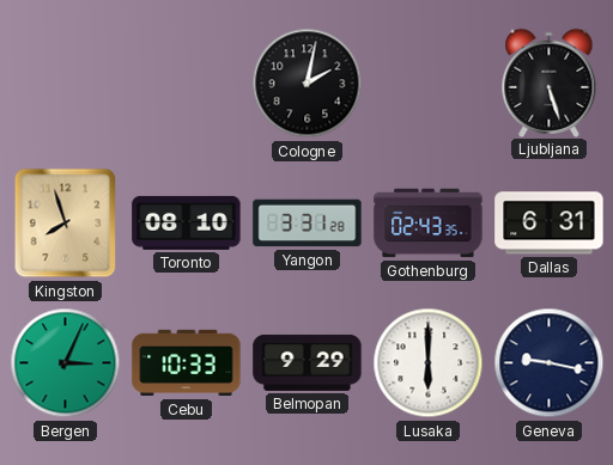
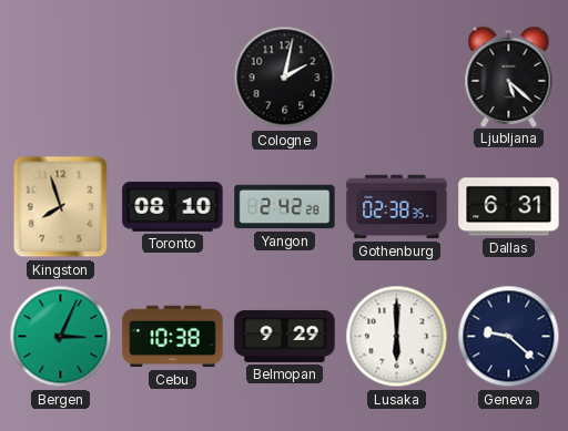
Ljubljana: 5:27 -> 5:22 (509, 76)
Yangon: 3:31 -> 2:42 (285, 207)
Gothenburg: 02:43 -> 02:38 (397, 207)
Cebu: 10:33 -> 10:38 (173, 337)
Geneva: 9:17 -> 9:22 (509, 337)
